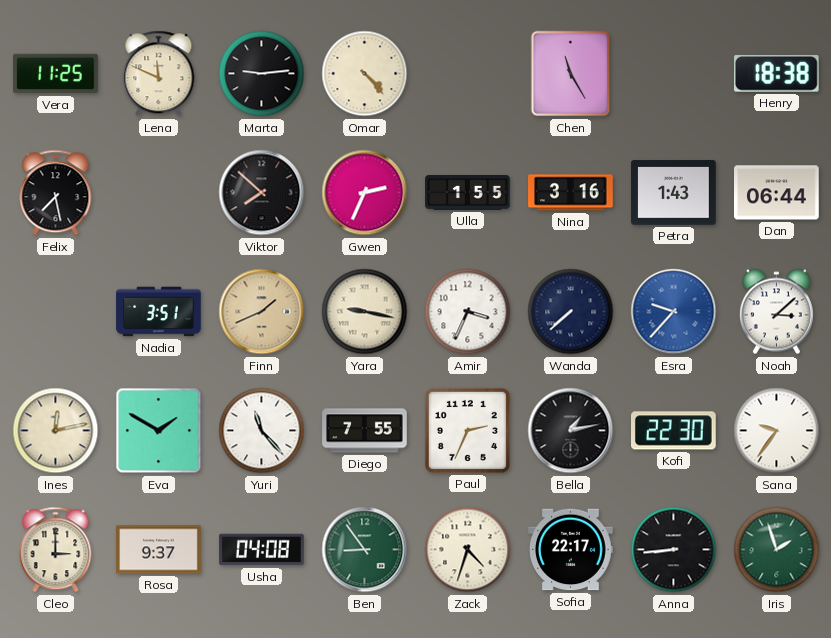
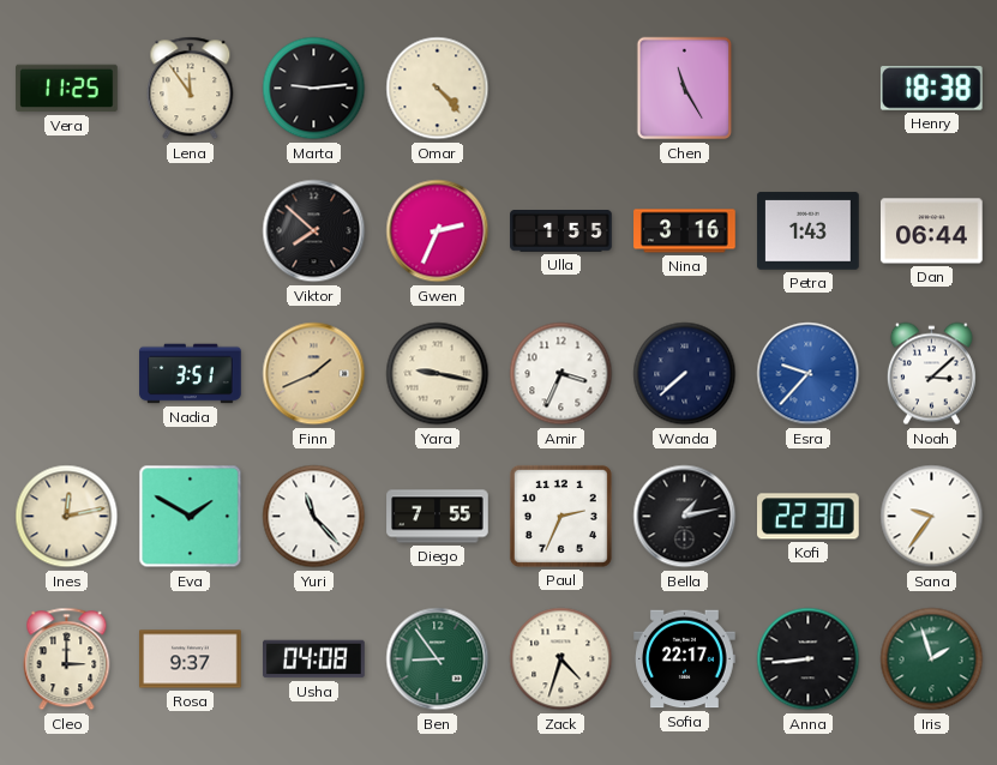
Lena: 11:49 -> 11:54 (191, 89)
Felix: 7:28 -> none (56, 193)
